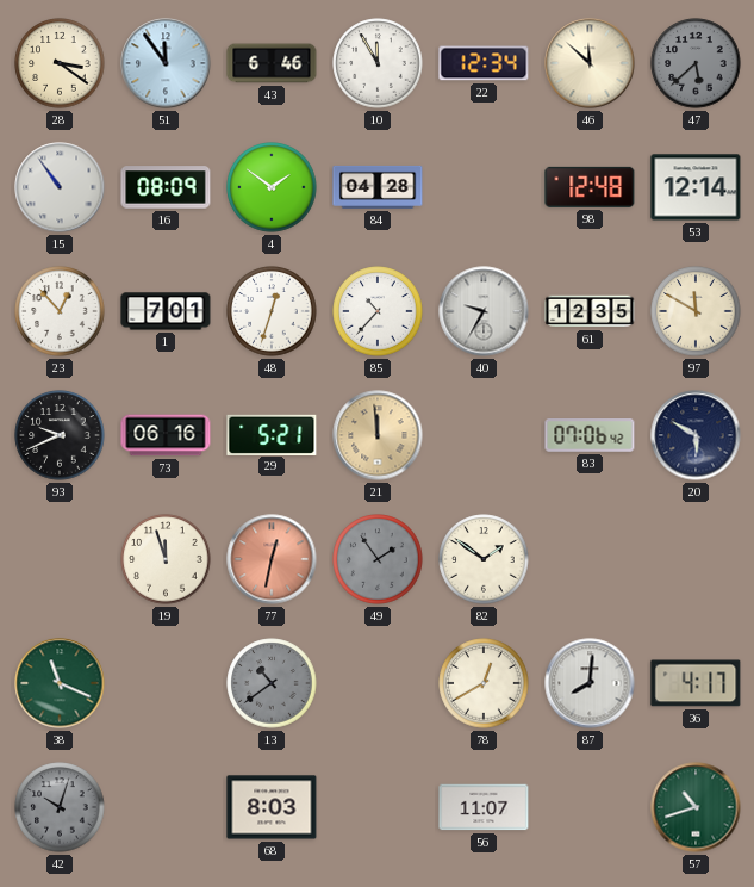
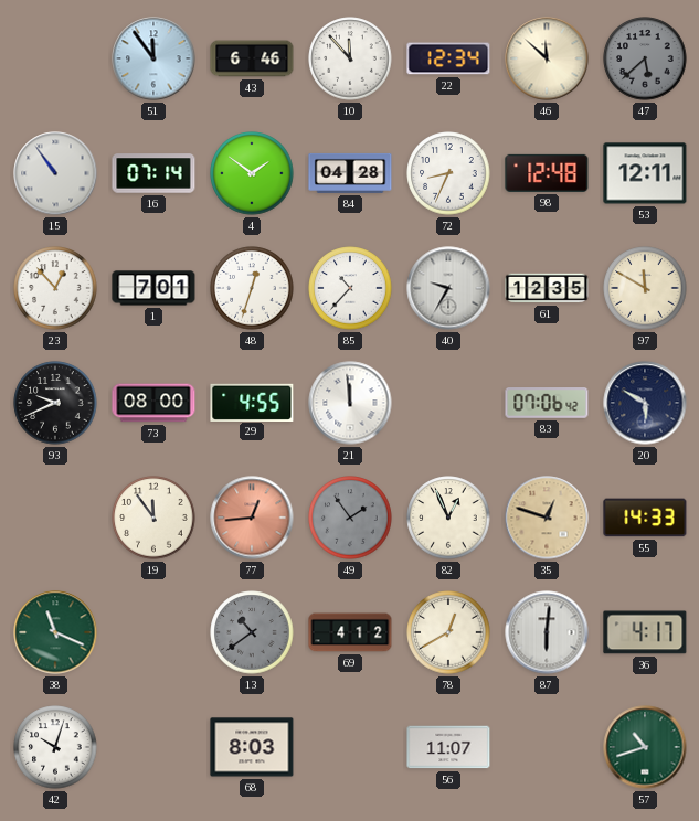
28: 3:21 -> none (60, 63)
10: 11:55 -> 11:53 (350, 58)
16: 08:09 -> 07:14 (153, 173)
72: none -> 8:34 (448, 173)
53: 12:14 -> 12:11 (645, 173)
73: 06:16 -> 08:00 (153, 403)
29: 5:21 -> 4:55 (252, 402)
21 dial: champagne -> white (350, 403)
19: 11:57 -> 11:54 (153, 518)
77: 12:32 -> 12:44 (252, 518)
82: 1:51 -> 12:56 (448, 518)
35: none -> 12:48 (547, 518)
55: none -> 14:33 (645, 518)
69: none -> 4:12 (350, 632)
87: 8:01 -> 6:01 (547, 632)
42 dial: grey -> white (55, 747)
